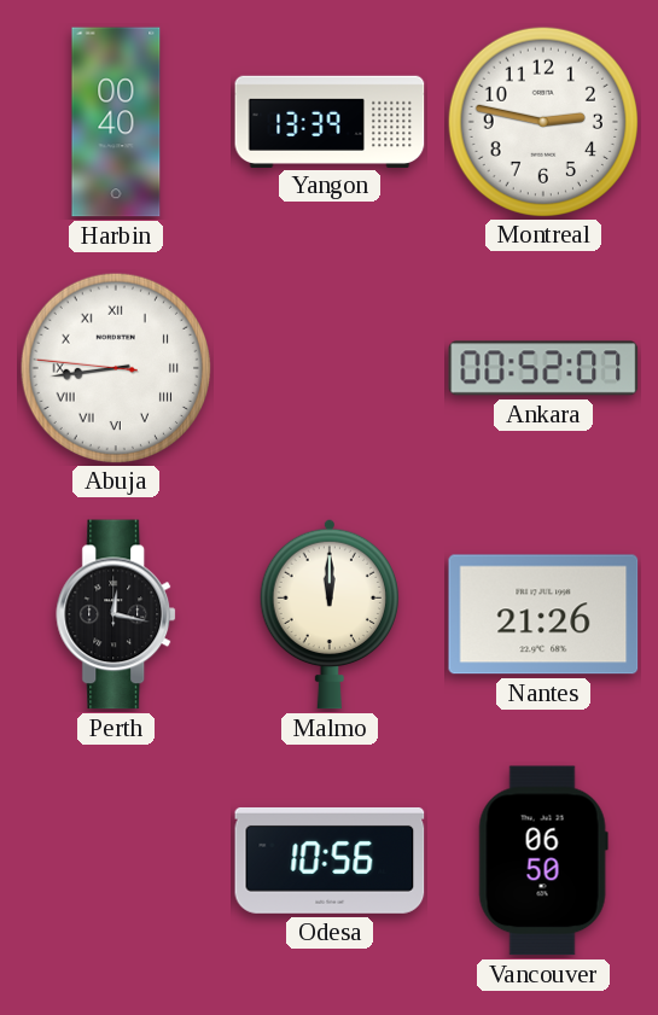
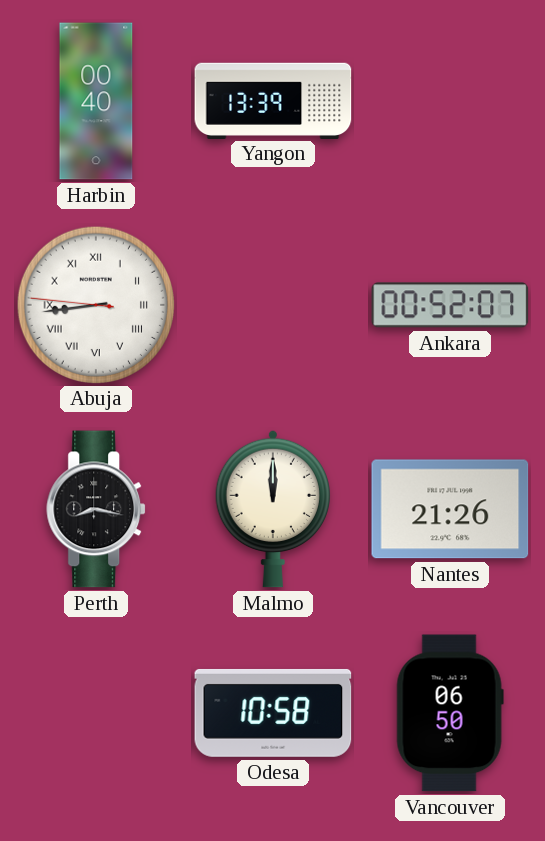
Montreal: 2:47 -> none (542, 121)
Perth: 12:17 -> 8:17 (97, 509)
Odesa: 10:56 -> 10:58 (273, 713)
